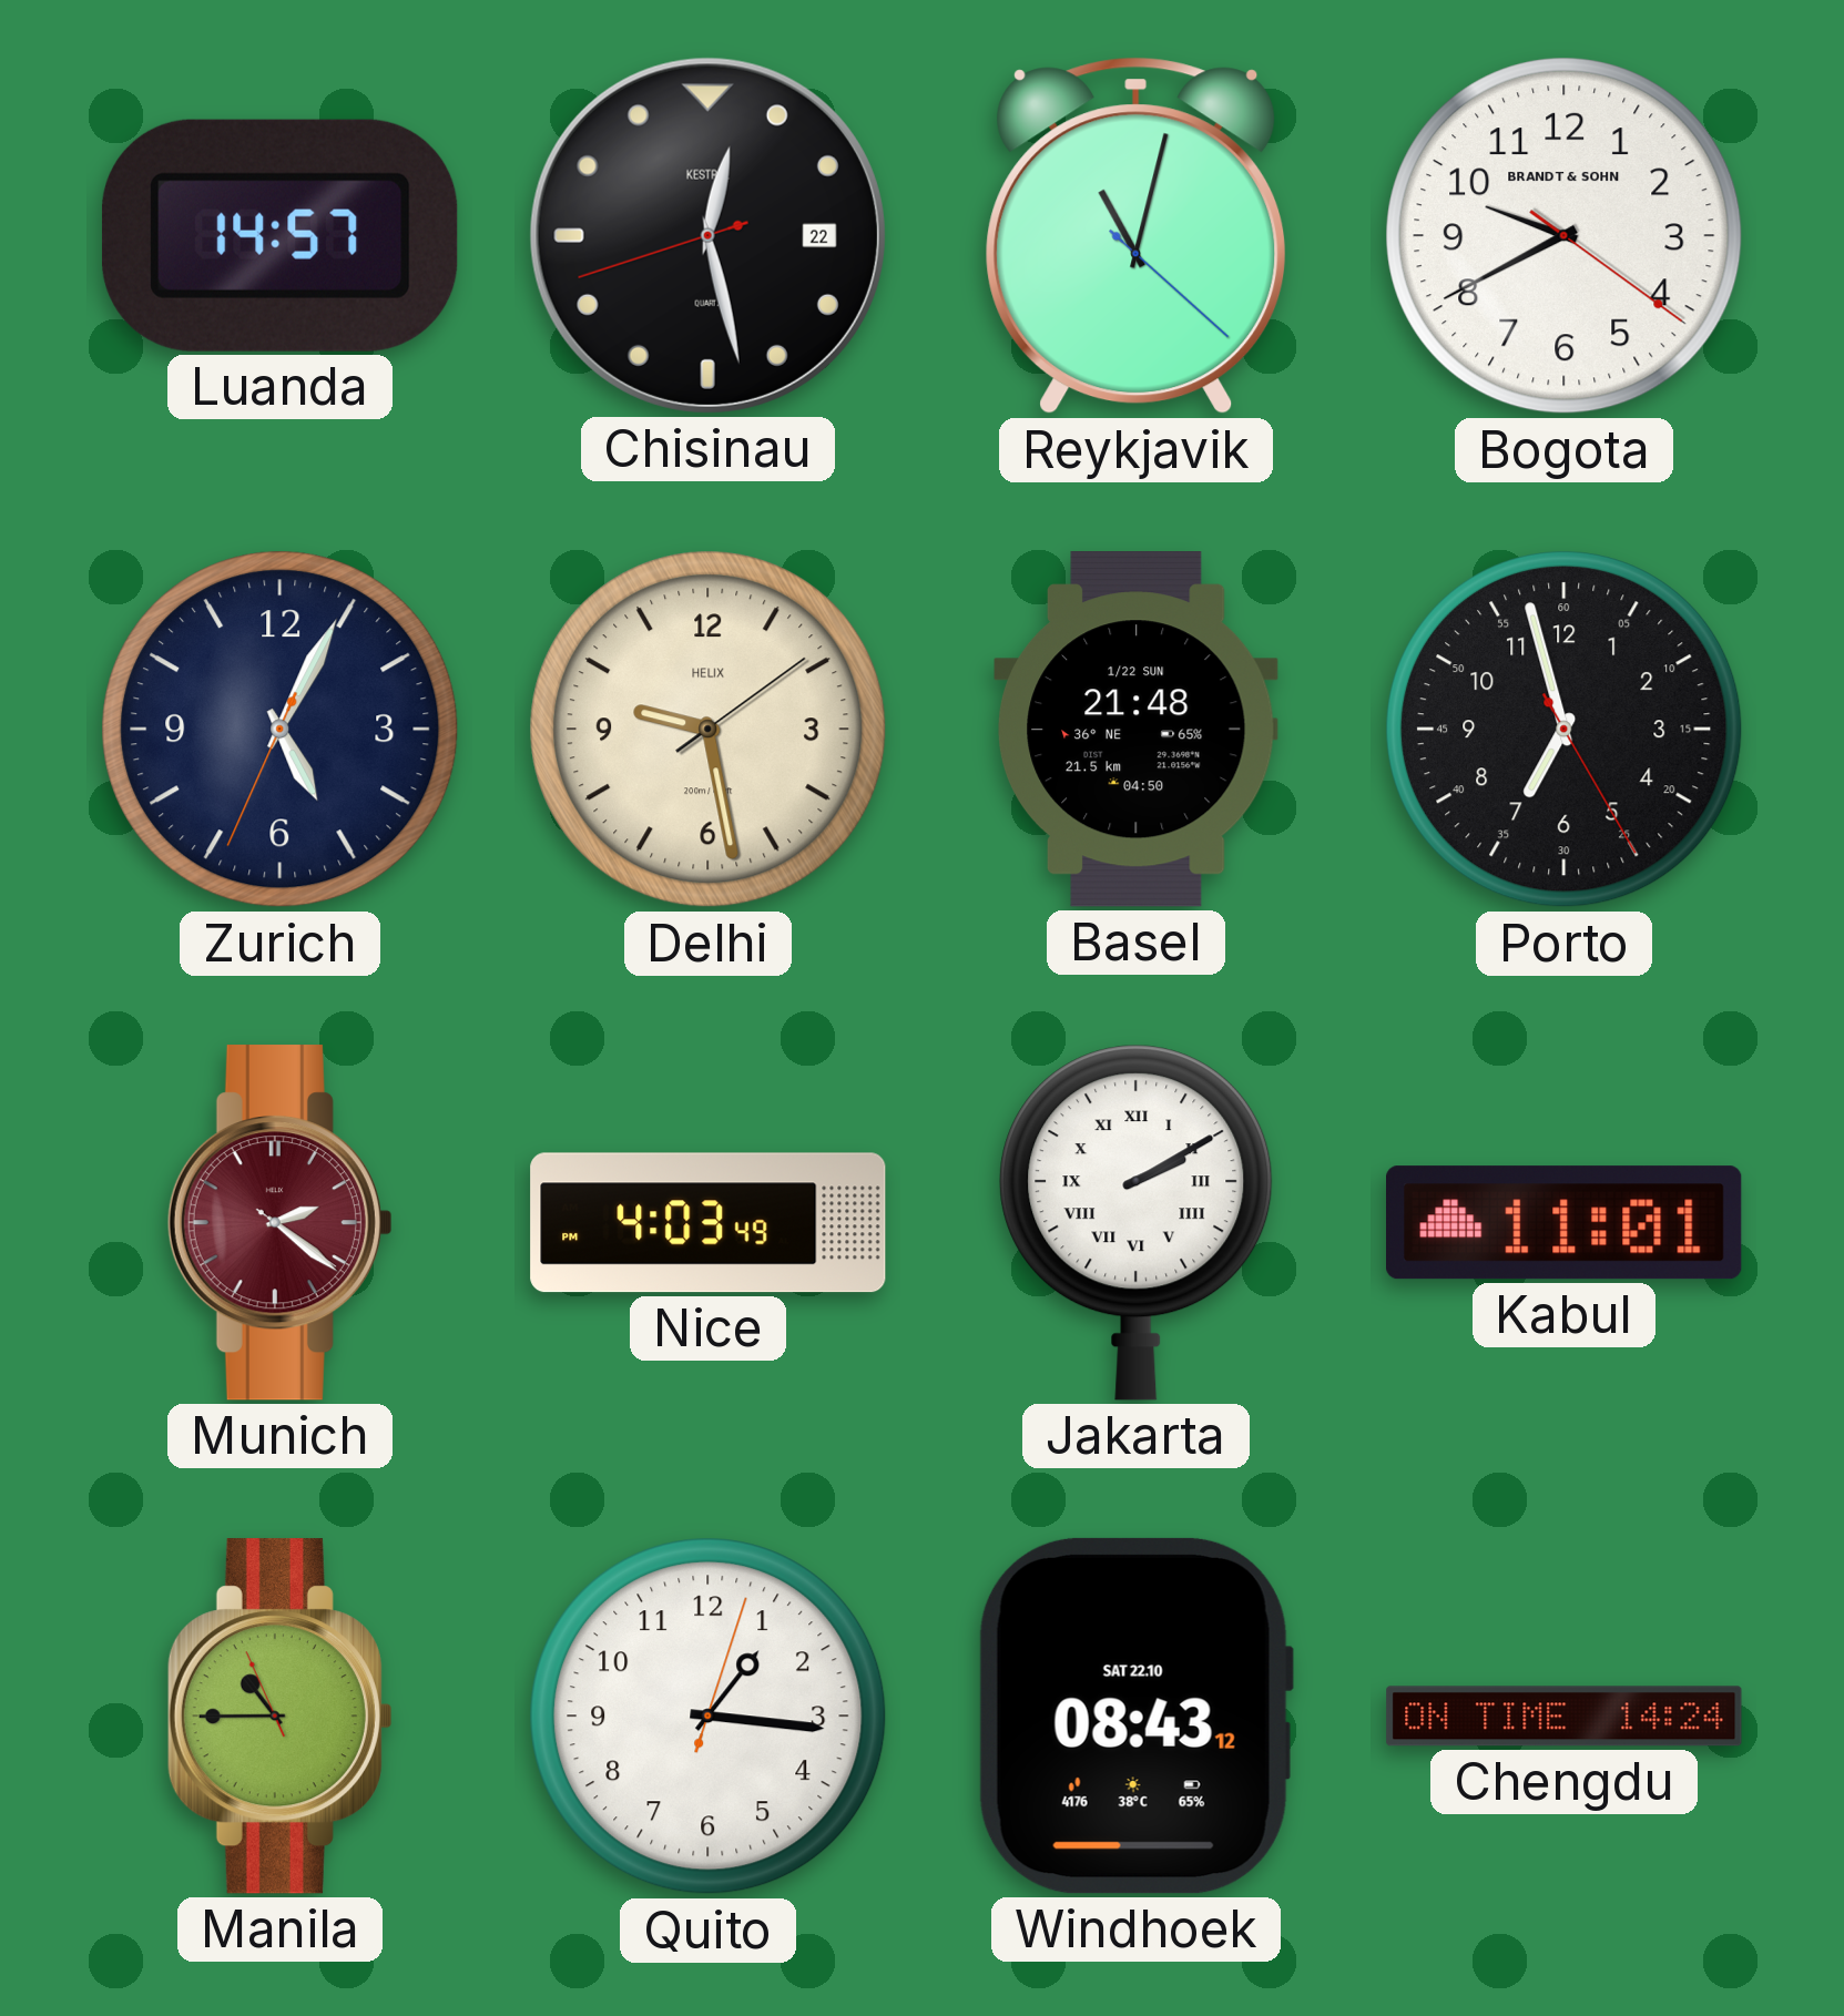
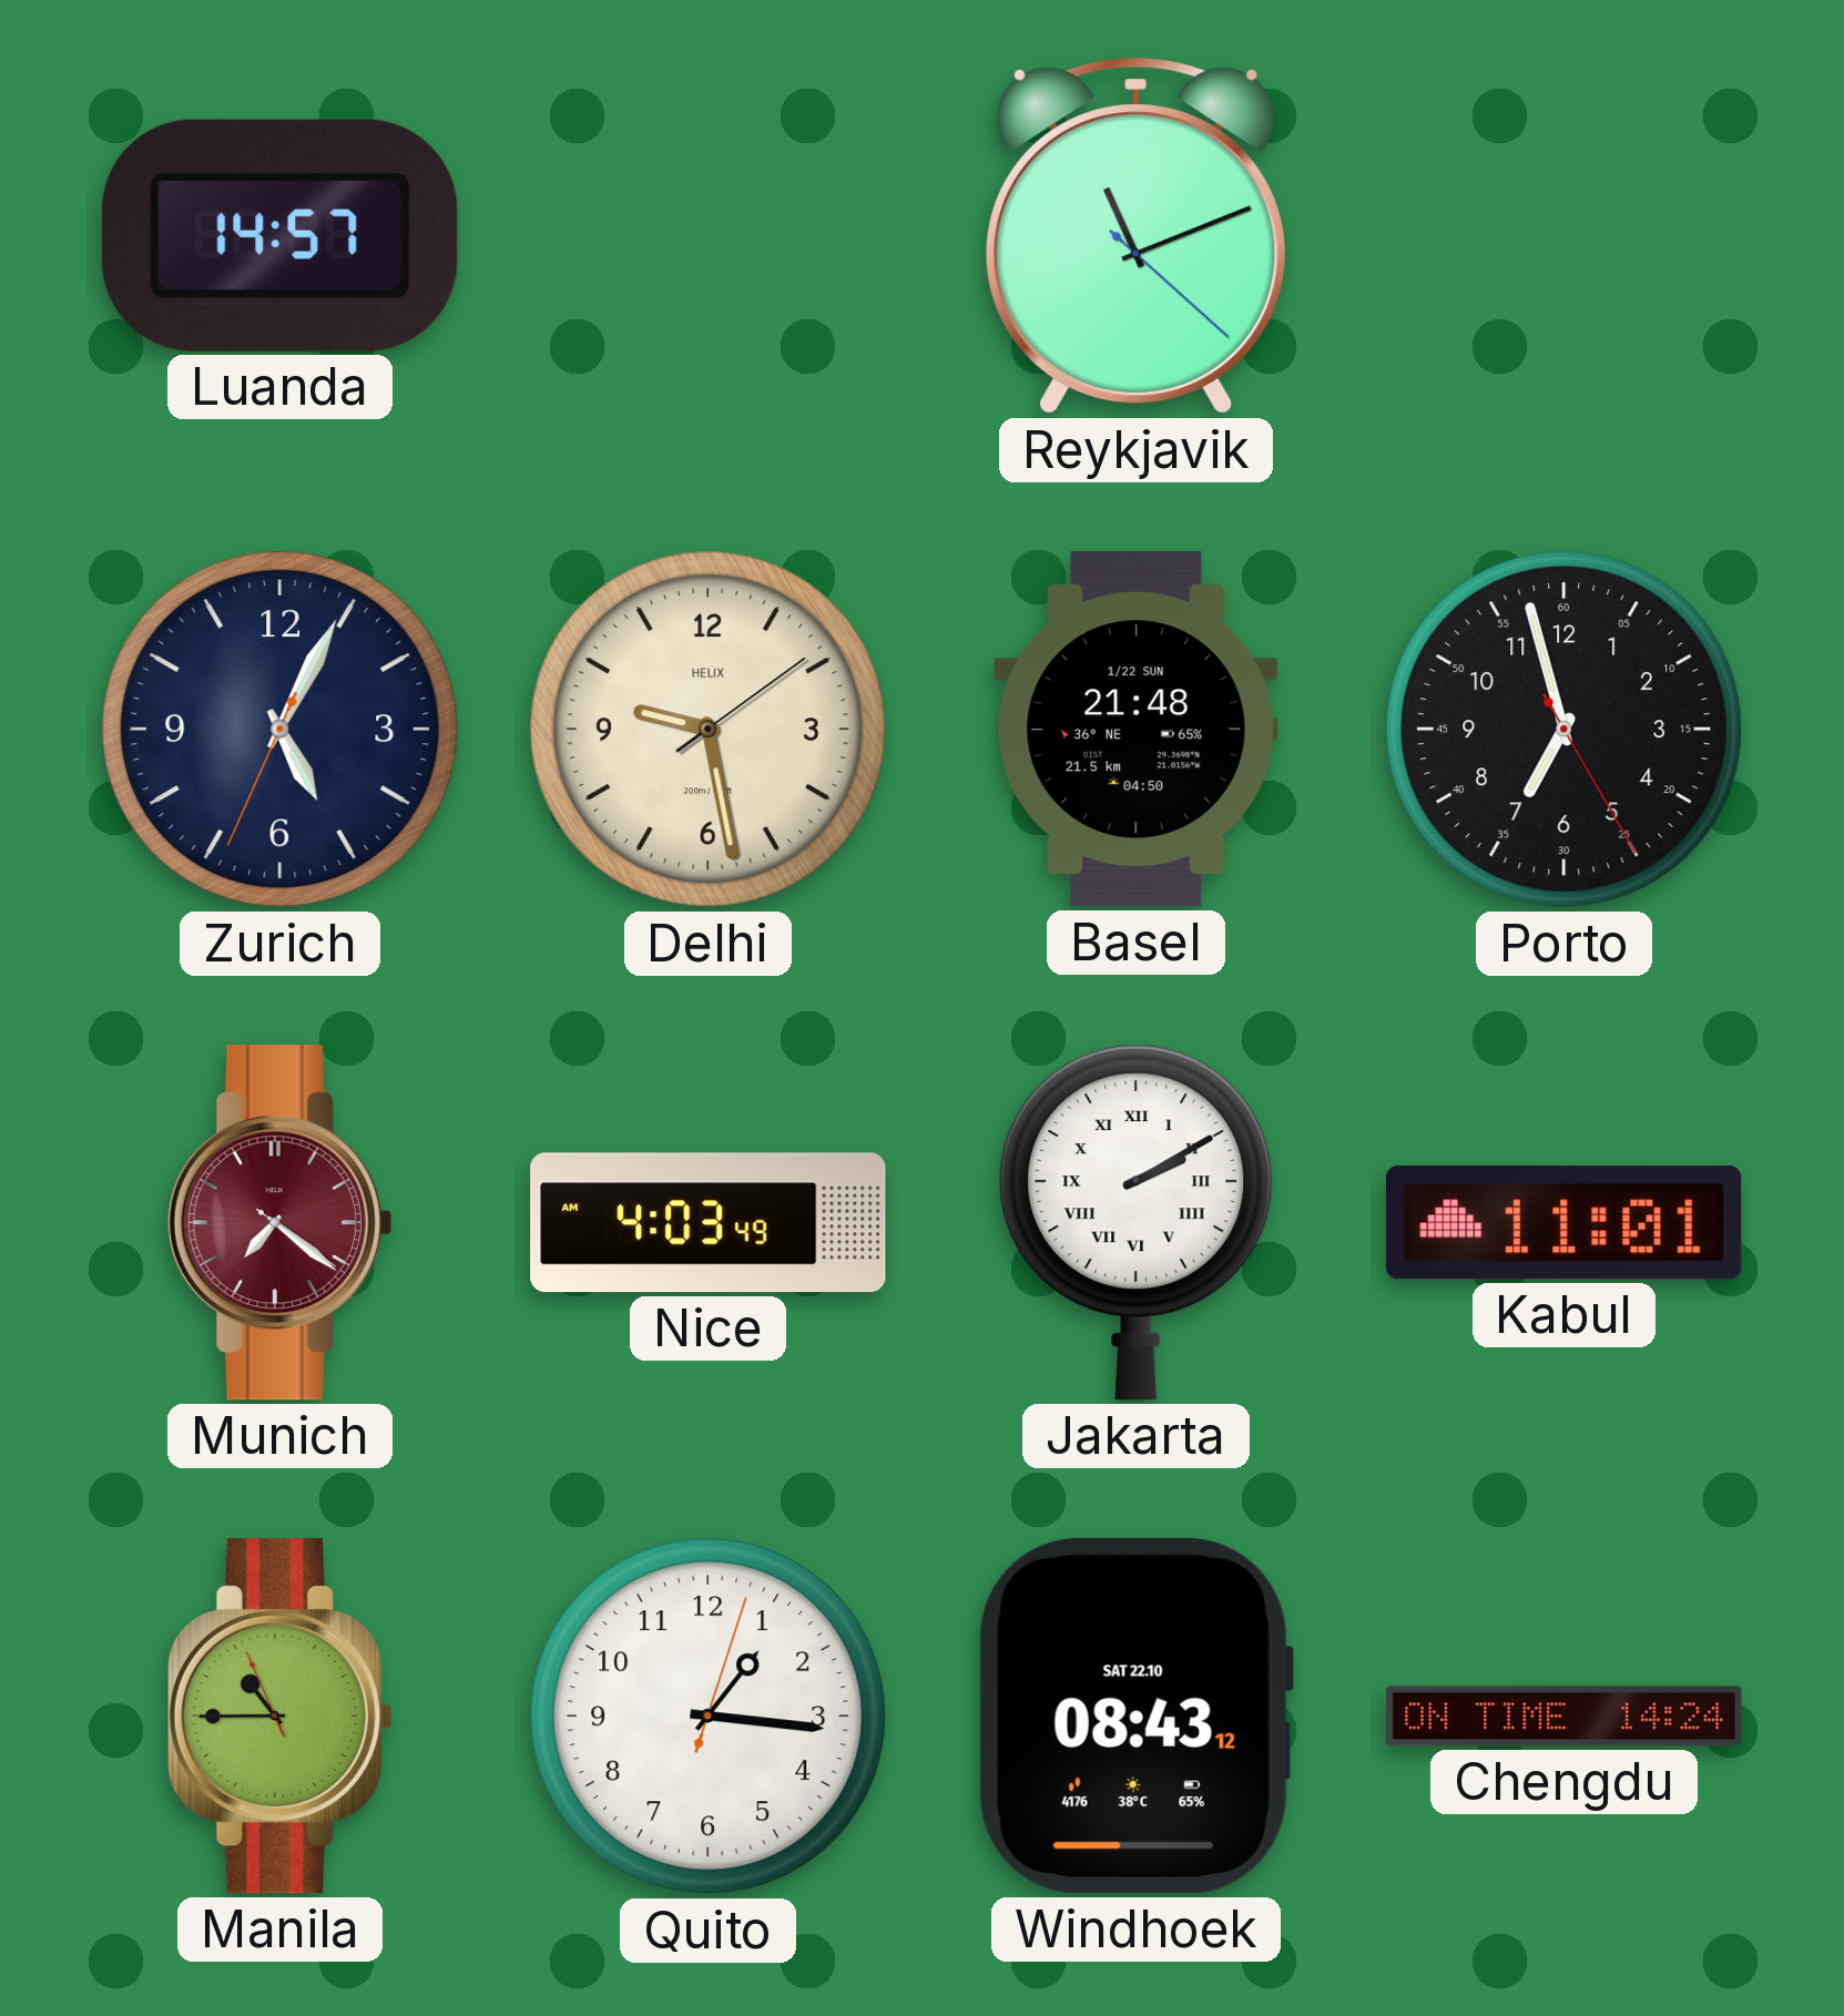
Chisinau: 12:27 -> none (707, 235)
Reykjavik: 11:02 -> 11:11 (1137, 236)
Bogota: 9:40 -> none (1565, 236)
Munich: 2:21 -> 7:21 (279, 1223)
Nice: 4:03:49 PM -> 4:03:49 AM (709, 1223)
